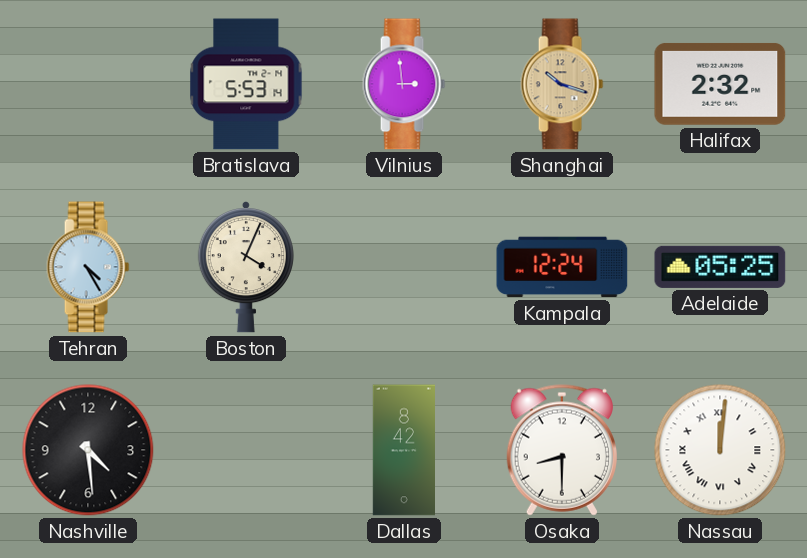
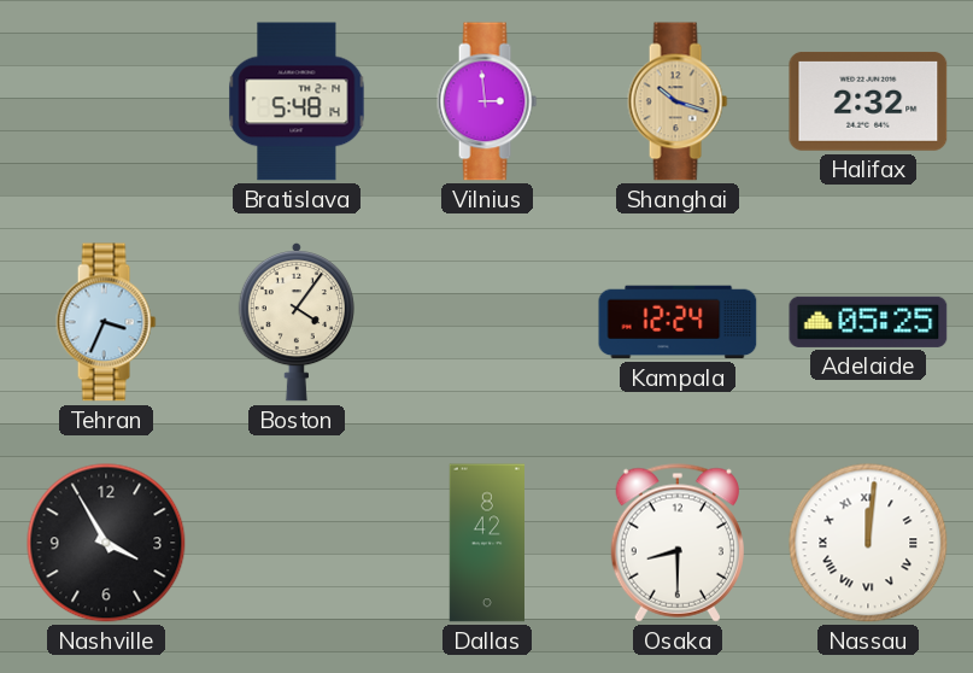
Bratislava: 5:53 -> 5:48 (297, 101)
Tehran: 4:25 -> 3:34 (106, 322)
Boston: 4:04 -> 4:06 (297, 322)
Nashville: 4:29 -> 3:55 (106, 543)
